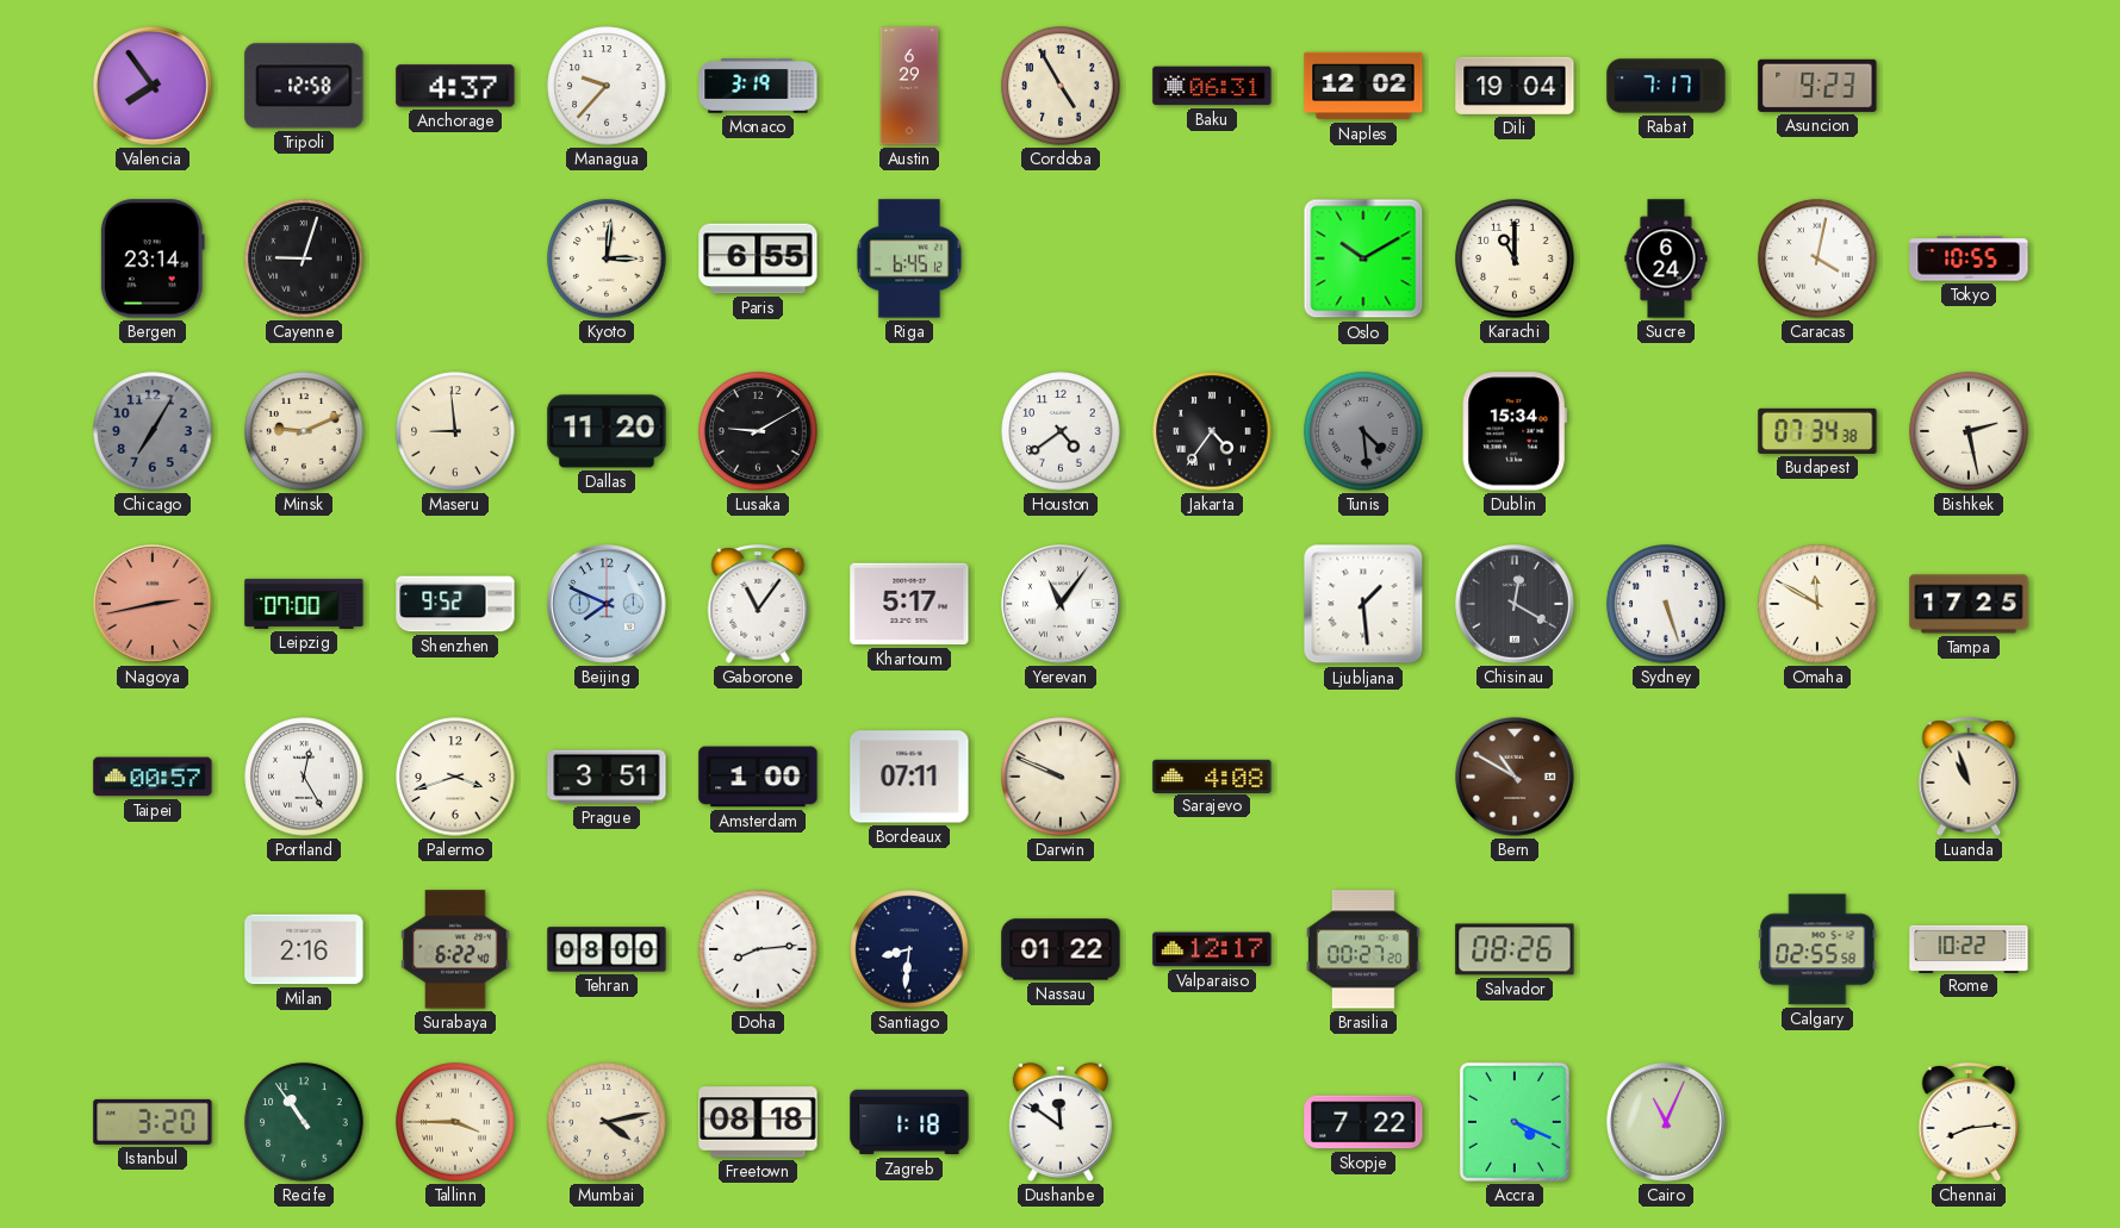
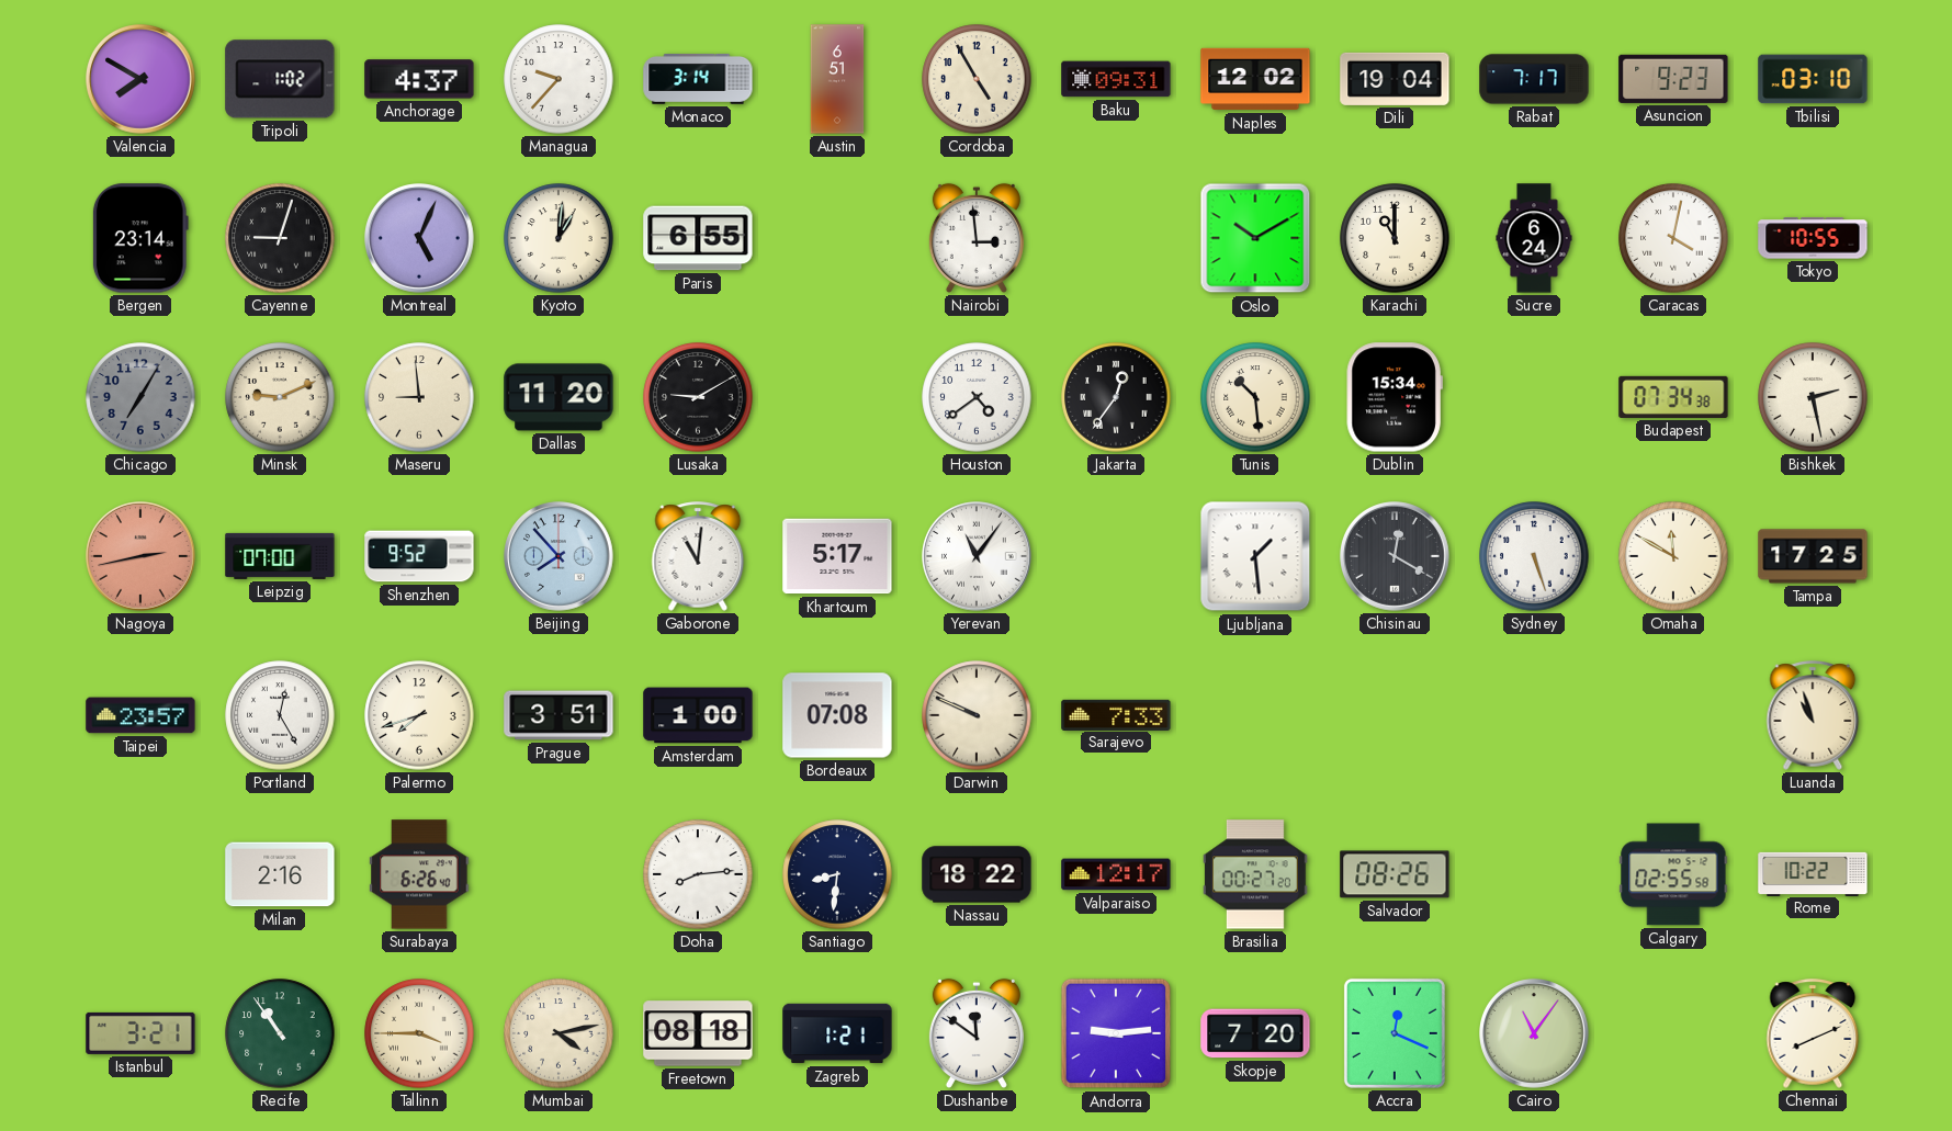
Valencia: 7:54 -> 7:50 (142, 80)
Tripoli: 12:58 -> 1:02 (280, 79)
Monaco: 3:19 -> 3:14 (698, 79)
Austin: 6:29 -> 6:51 (837, 79)
Baku: 06:31 -> 09:31 (1116, 79)
Tbilisi: none -> 03:10 (1813, 79)
Montreal: none -> 5:04 (420, 239)
Kyoto: 3:01 -> 1:01 (558, 238)
Riga: 6:45 -> none (909, 258)
Nairobi: none -> 2:59 (977, 238)
Jakarta: 4:36 -> 12:36 (1116, 397)
Tunis: 4:29 -> 10:29 (1255, 397)
Tunis dial: grey -> cream (1255, 397)
Beijing: 7:49 -> 7:53 (560, 557)
Gaborone: 11:06 -> 11:01 (698, 556)
Taipei: 00:57 -> 23:57 (140, 715)
Palermo: 3:42 -> 7:42 (419, 715)
Bordeaux: 07:11 -> 07:08 (837, 715)
Sarajevo: 4:08 -> 7:33 (1116, 714)
Bern: 10:50 -> none (1516, 778)
Surabaya: 6:22 -> 6:26 (419, 874)
Tehran: 08:00 -> none (607, 949)
Nassau: 01:22 -> 18:22 (977, 874)
Istanbul: 3:20 -> 3:21 (140, 1033)
Zagreb: 1:18 -> 1:21 (837, 1033)
Andorra: none -> 9:14 (1116, 1033)
Skopje: 7:22 -> 7:20 (1255, 1033)
Accra: 4:19 -> 12:19 (1395, 1033)
Cairo: 11:04 -> 11:06 (1535, 1034)
Chennai: 8:14 -> 8:11 (1813, 1033)
